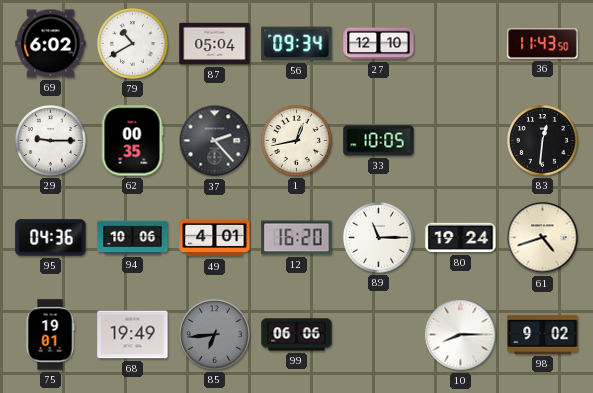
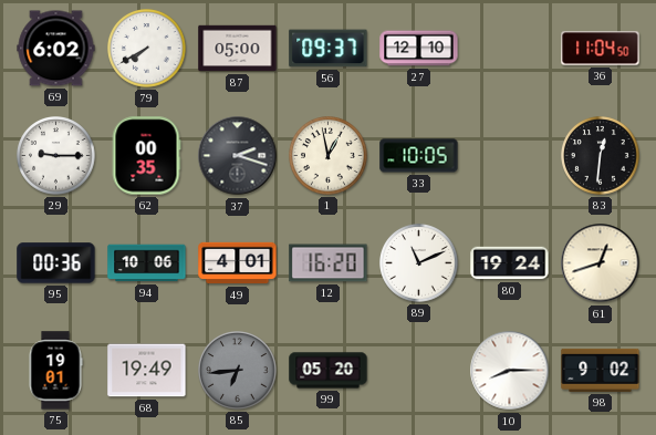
79: 10:40 -> 7:40 (147, 49)
87: 05:04 -> 05:00 (238, 49)
56: 09:34 -> 09:37 (329, 49)
36: 11:43 -> 11:04 (601, 49)
37: 2:23 -> 2:18 (238, 156)
1: 12:43 -> 12:58 (329, 156)
95: 04:36 -> 00:36 (56, 263)
89: 11:15 -> 11:11 (419, 263)
61: 4:42 -> 12:42 (601, 263)
99: 06:06 -> 05:20 (329, 371)
